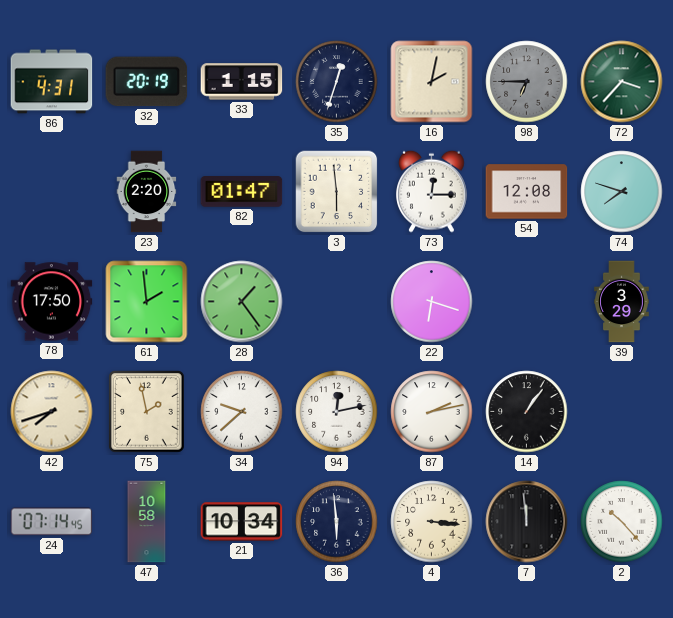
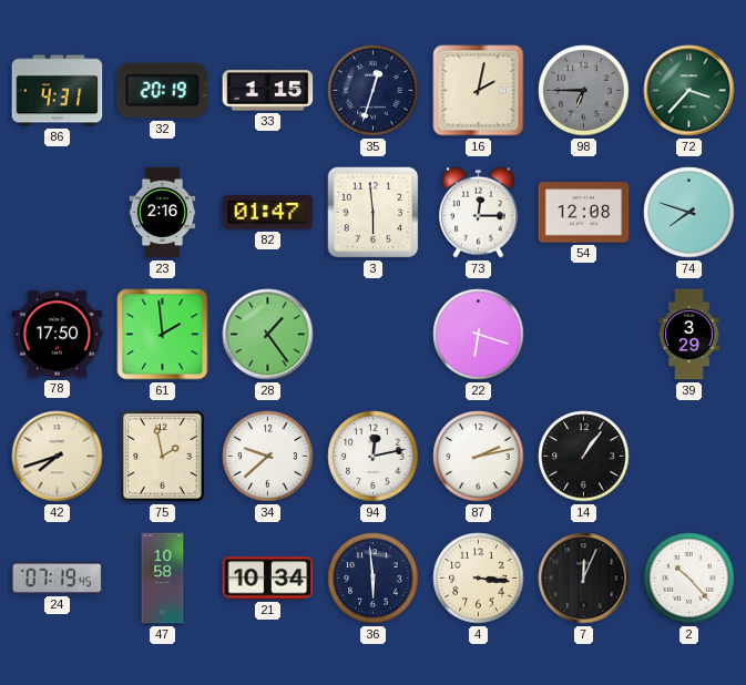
23: 2:20 -> 2:16 (163, 213)
24: 07:14 -> 07:19 (58, 579)
7: 11:59 -> 12:04 (584, 579)
